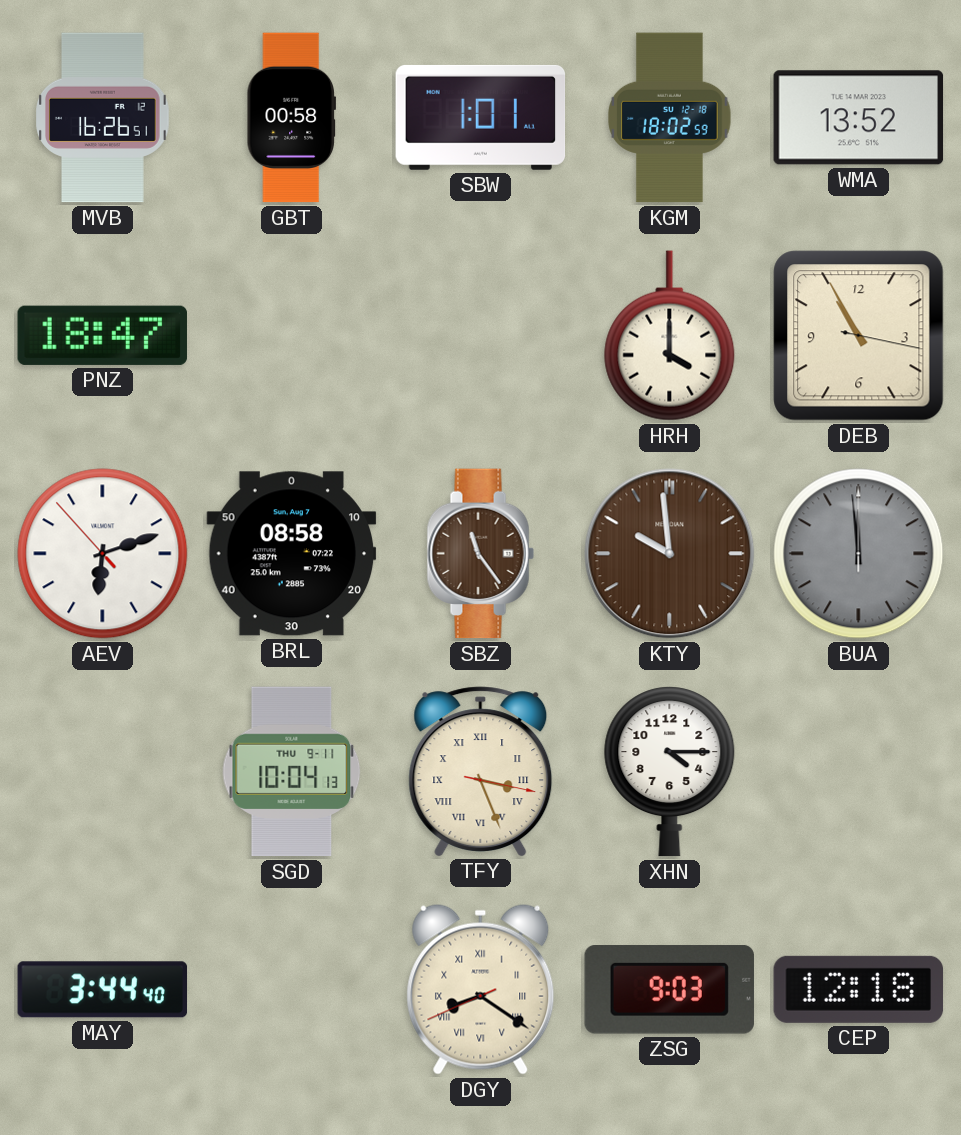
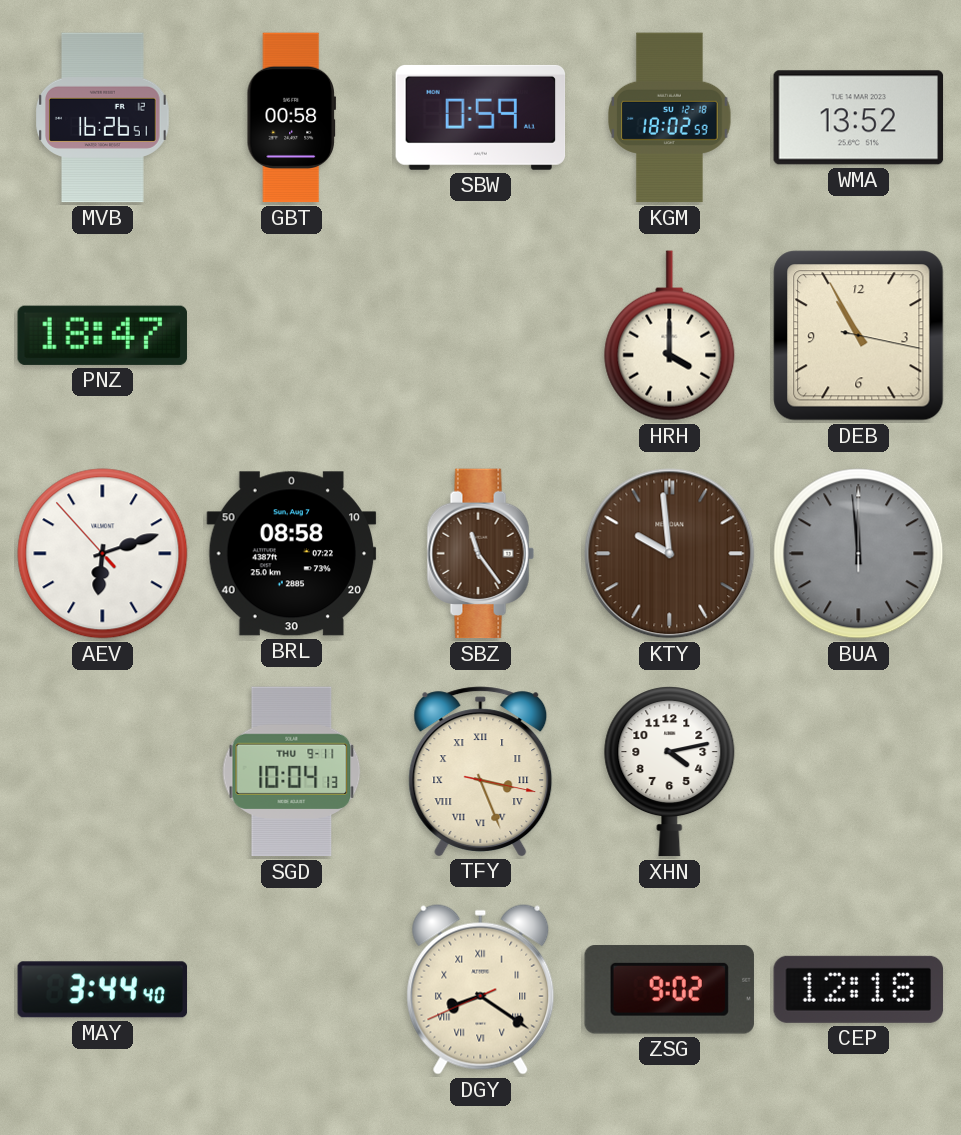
SBW: 1:01 -> 0:59 (481, 117)
XHN: 4:15 -> 4:13 (670, 772)
ZSG: 9:03 -> 9:02 (669, 990)
